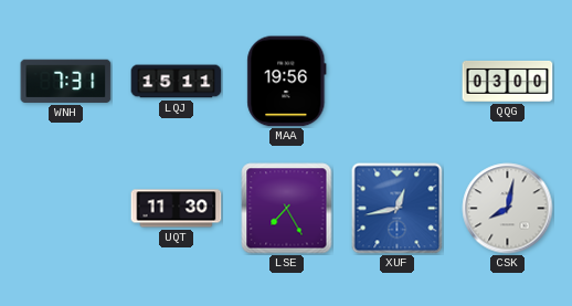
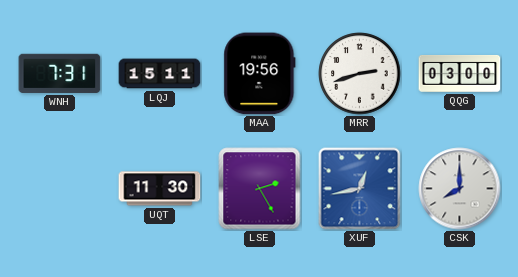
MRR: none -> 2:42 (360, 74)
LSE: 7:25 -> 2:25 (260, 189)
CSK: 8:02 -> 8:00 (460, 189)
